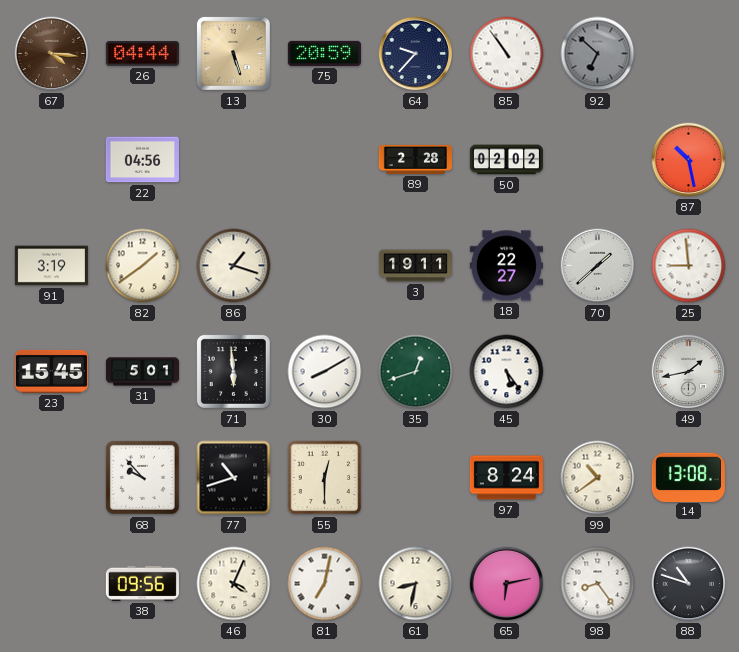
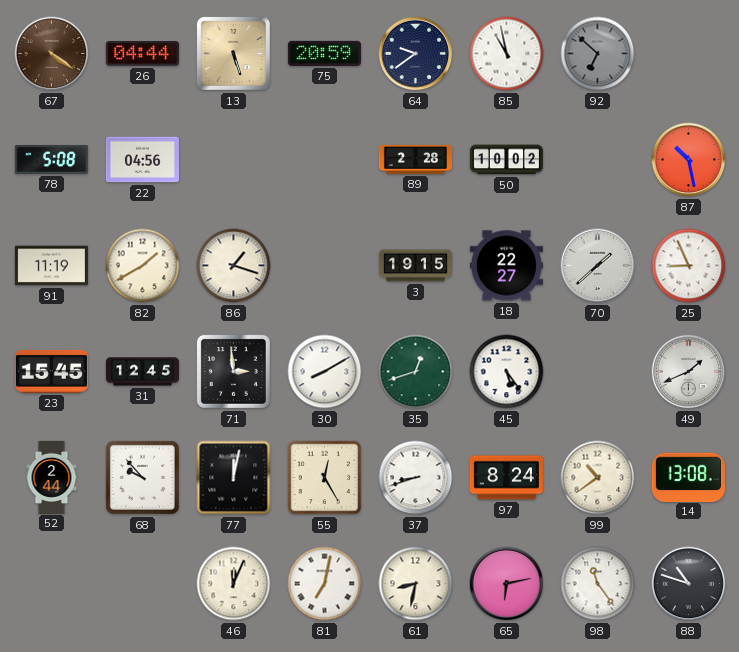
67: 4:16 -> 4:21 (52, 54)
64: 9:37 -> 9:39 (416, 54)
85: 10:54 -> 10:58 (507, 54)
78: none -> 5:08 (51, 159)
50: 02:02 -> 10:02 (506, 160)
91: 3:19 -> 11:19 (51, 266)
82: 1:39 -> 1:40 (143, 266)
3: 19:11 -> 19:15 (415, 266)
25: 8:59 -> 8:56 (689, 266)
31: 5:01 -> 12:45 (142, 372)
71: 5:59 -> 2:59 (233, 371)
49: 1:43 -> 1:41 (689, 372)
52: none -> 2:44 (52, 477)
77: 10:42 -> 12:02 (234, 478)
55: 12:30 -> 12:25 (325, 478)
37: none -> 8:42 (416, 478)
38: 09:56 -> none (142, 583)
46: 4:04 -> 12:04 (234, 584)
98: 8:24 -> 11:24 (598, 584)
